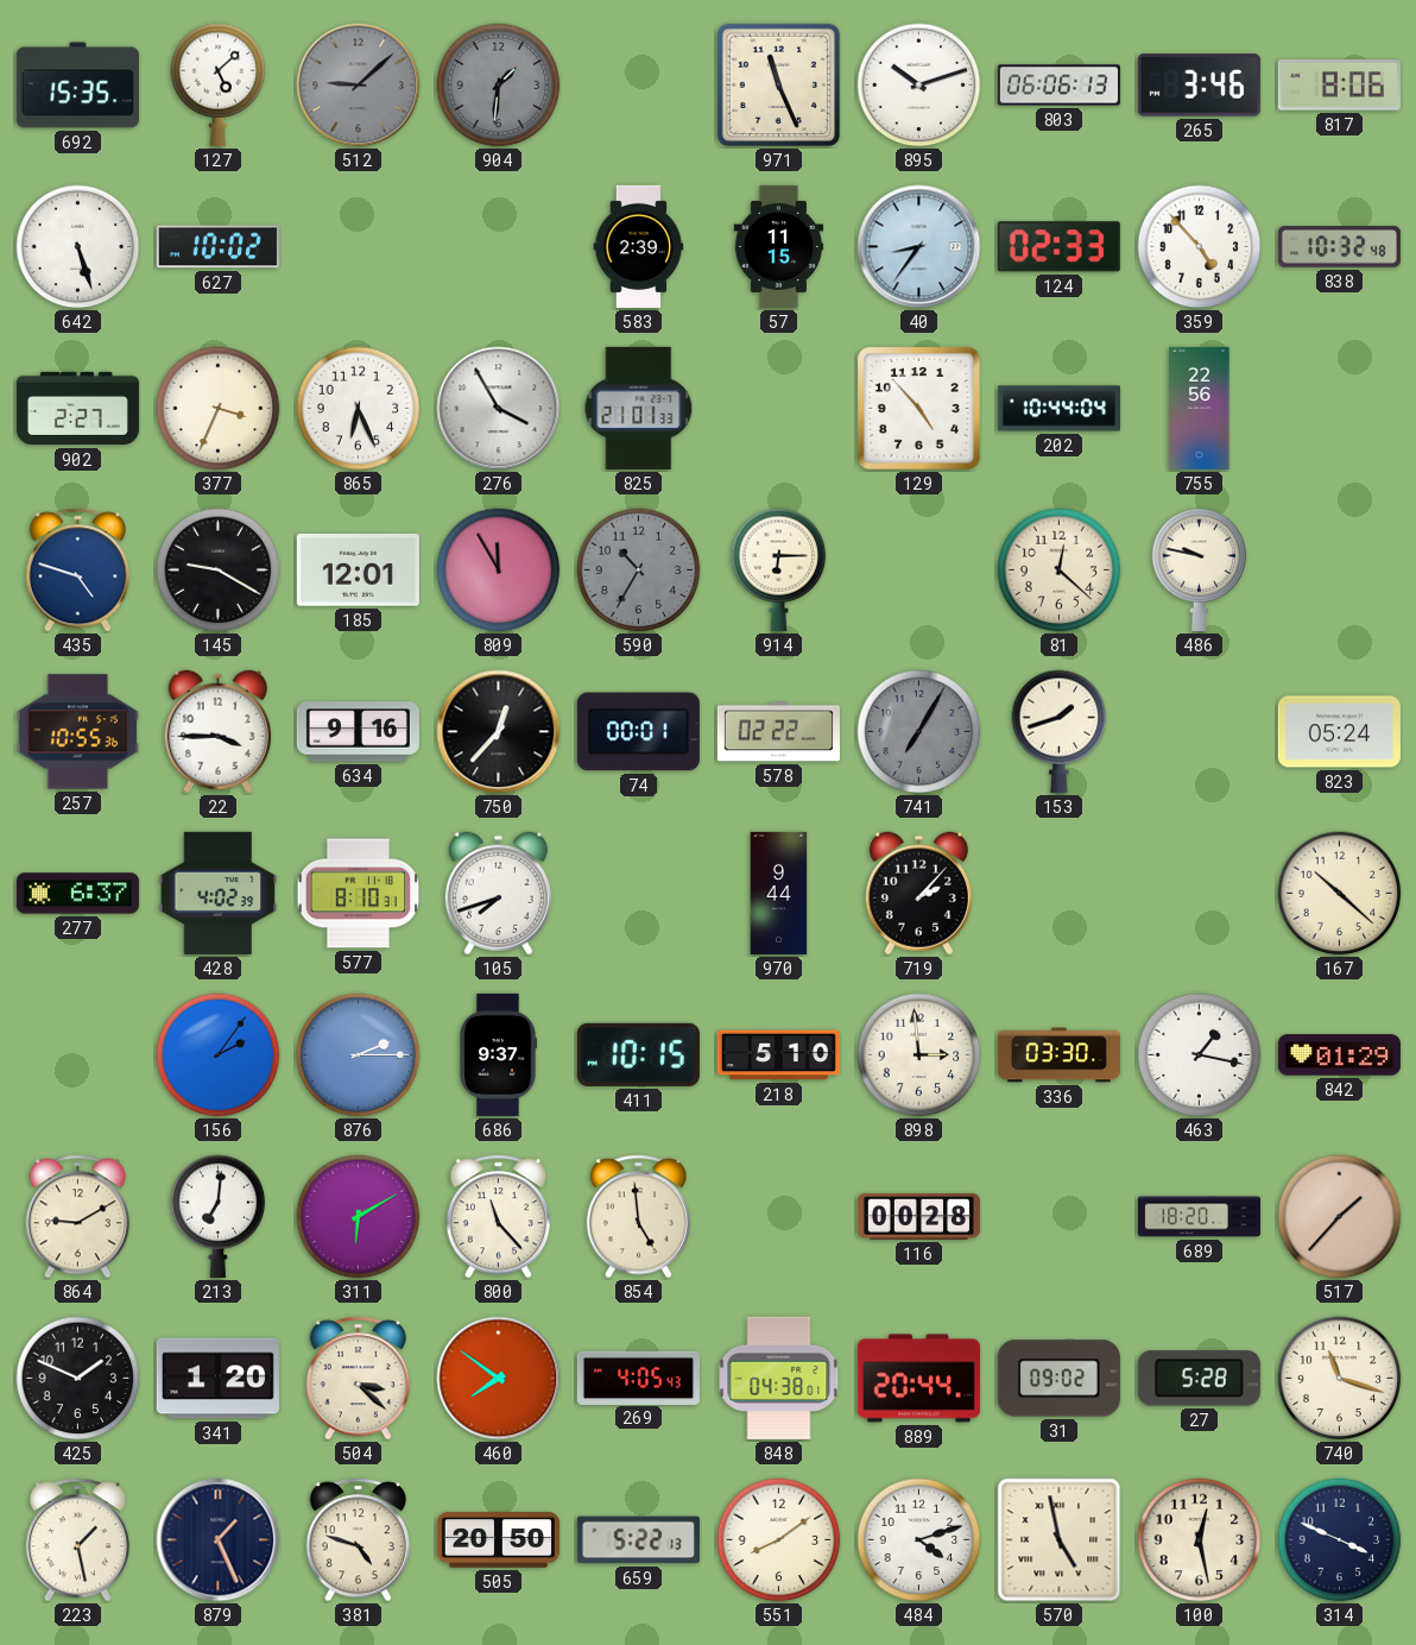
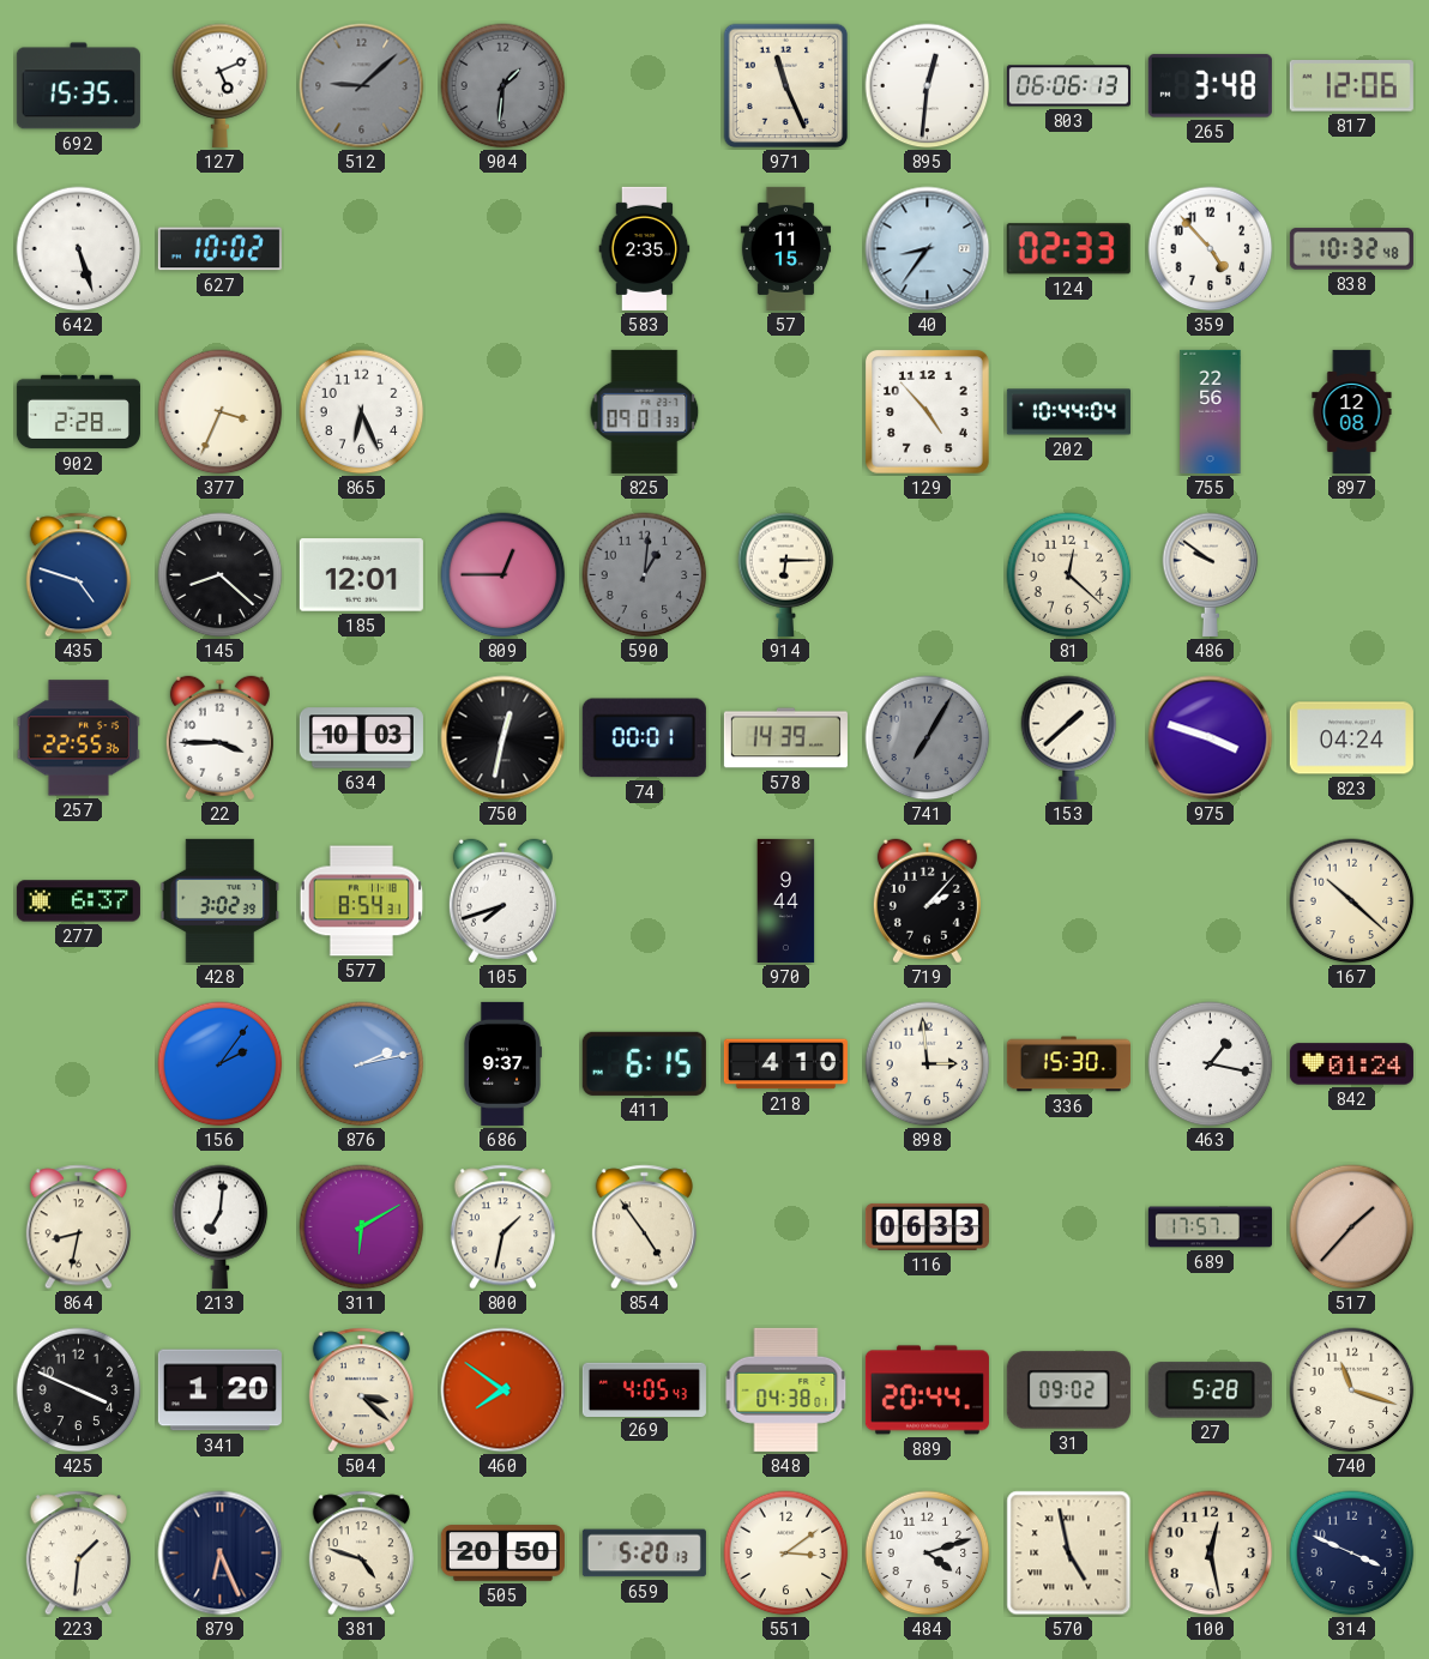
127: 5:08 -> 5:11 (221, 85)
895: 10:12 -> 12:31 (928, 86)
265: 3:46 -> 3:48 (1210, 86)
817: 8:06 -> 12:06 (1351, 86)
583: 2:39 -> 2:35 (645, 248)
902: 2:27 -> 2:28 (78, 412)
276: 3:55 -> none (499, 409)
825: 21:01 -> 09:01 (645, 411)
897: none -> 12:08 (1352, 411)
145: 9:20 -> 8:22 (221, 575)
809: 11:55 -> 12:45 (504, 575)
590: 10:35 -> 1:01 (645, 575)
486: 9:47 -> 9:51 (1211, 574)
257: 10:55 -> 22:55 (78, 738)
634: 9:16 -> 10:03 (361, 738)
750: 12:37 -> 12:32 (504, 738)
578: 02:22 -> 14:39 (785, 738)
153: 1:42 -> 1:38 (1069, 737)
975: none -> 3:48 (1211, 738)
823: 05:24 -> 04:24 (1351, 738)
428: 4:02 -> 3:02 (221, 900)
577: 8:10 -> 8:54 (362, 901)
876: 2:15 -> 2:13 (362, 1064)
411: 10:15 -> 6:15 (644, 1063)
218: 5:10 -> 4:10 (785, 1064)
336: 03:30 -> 15:30 (1068, 1064)
842: 01:29 -> 01:24 (1351, 1064)
864: 9:10 -> 8:32 (78, 1227)
800: 11:23 -> 1:32 (502, 1227)
854: 4:59 -> 4:54 (644, 1227)
116: 00:28 -> 06:33 (927, 1226)
689: 18:20 -> 17:57 (1210, 1227)
425: 1:49 -> 3:49 (79, 1390)
223: 1:28 -> 1:31 (78, 1554)
879: 1:26 -> 6:26 (221, 1554)
659: 5:22 -> 5:20 (644, 1554)
551: 8:09 -> 3:09 (786, 1554)
